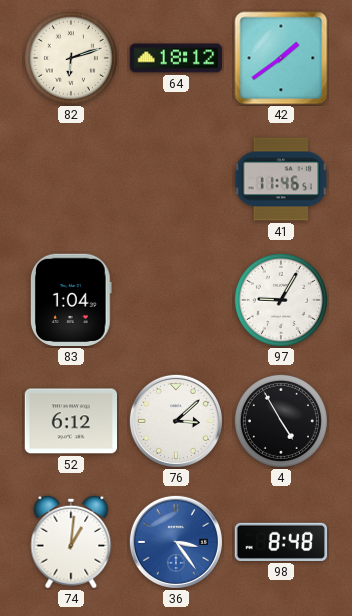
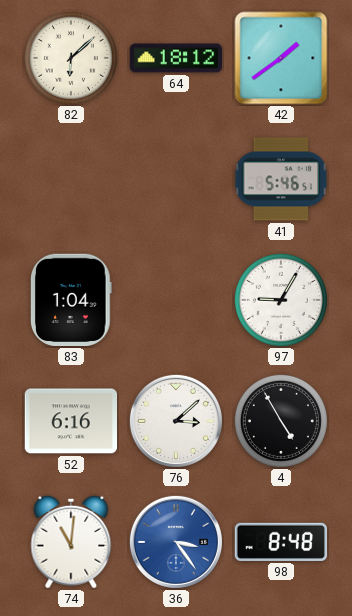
82: 6:12 -> 6:08 (71, 58)
41: 11:46 -> 5:46 (281, 179)
52: 6:12 -> 6:16 (70, 421)
74: 1:01 -> 11:01 (71, 542)
